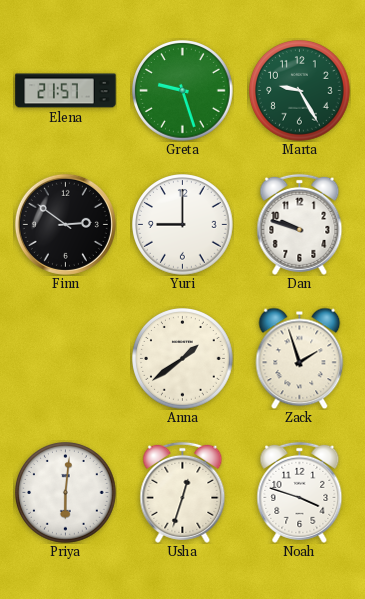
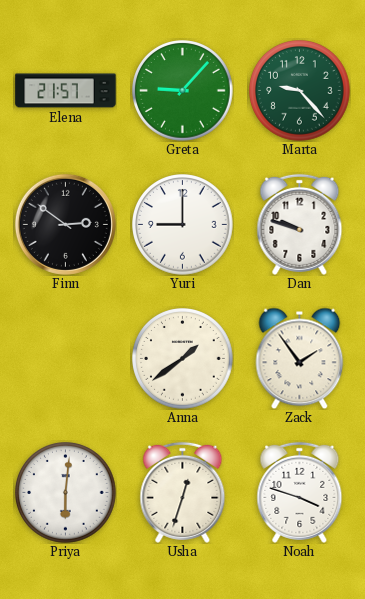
Greta: 9:27 -> 9:07 (183, 91)
Marta: 9:25 -> 9:23 (300, 91)
Zack: 1:57 -> 1:54 (300, 358)
